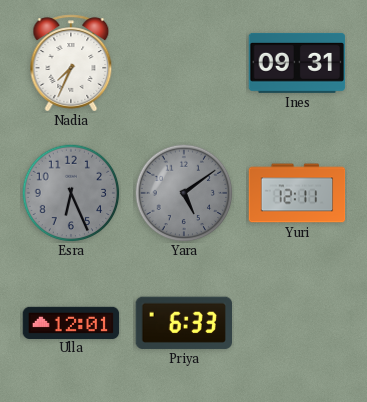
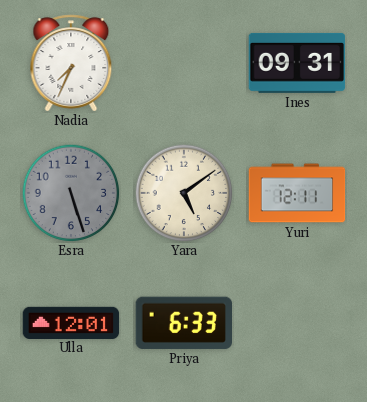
Esra: 6:26 -> 5:27 (71, 193)
Yara dial: grey -> cream (184, 193)
